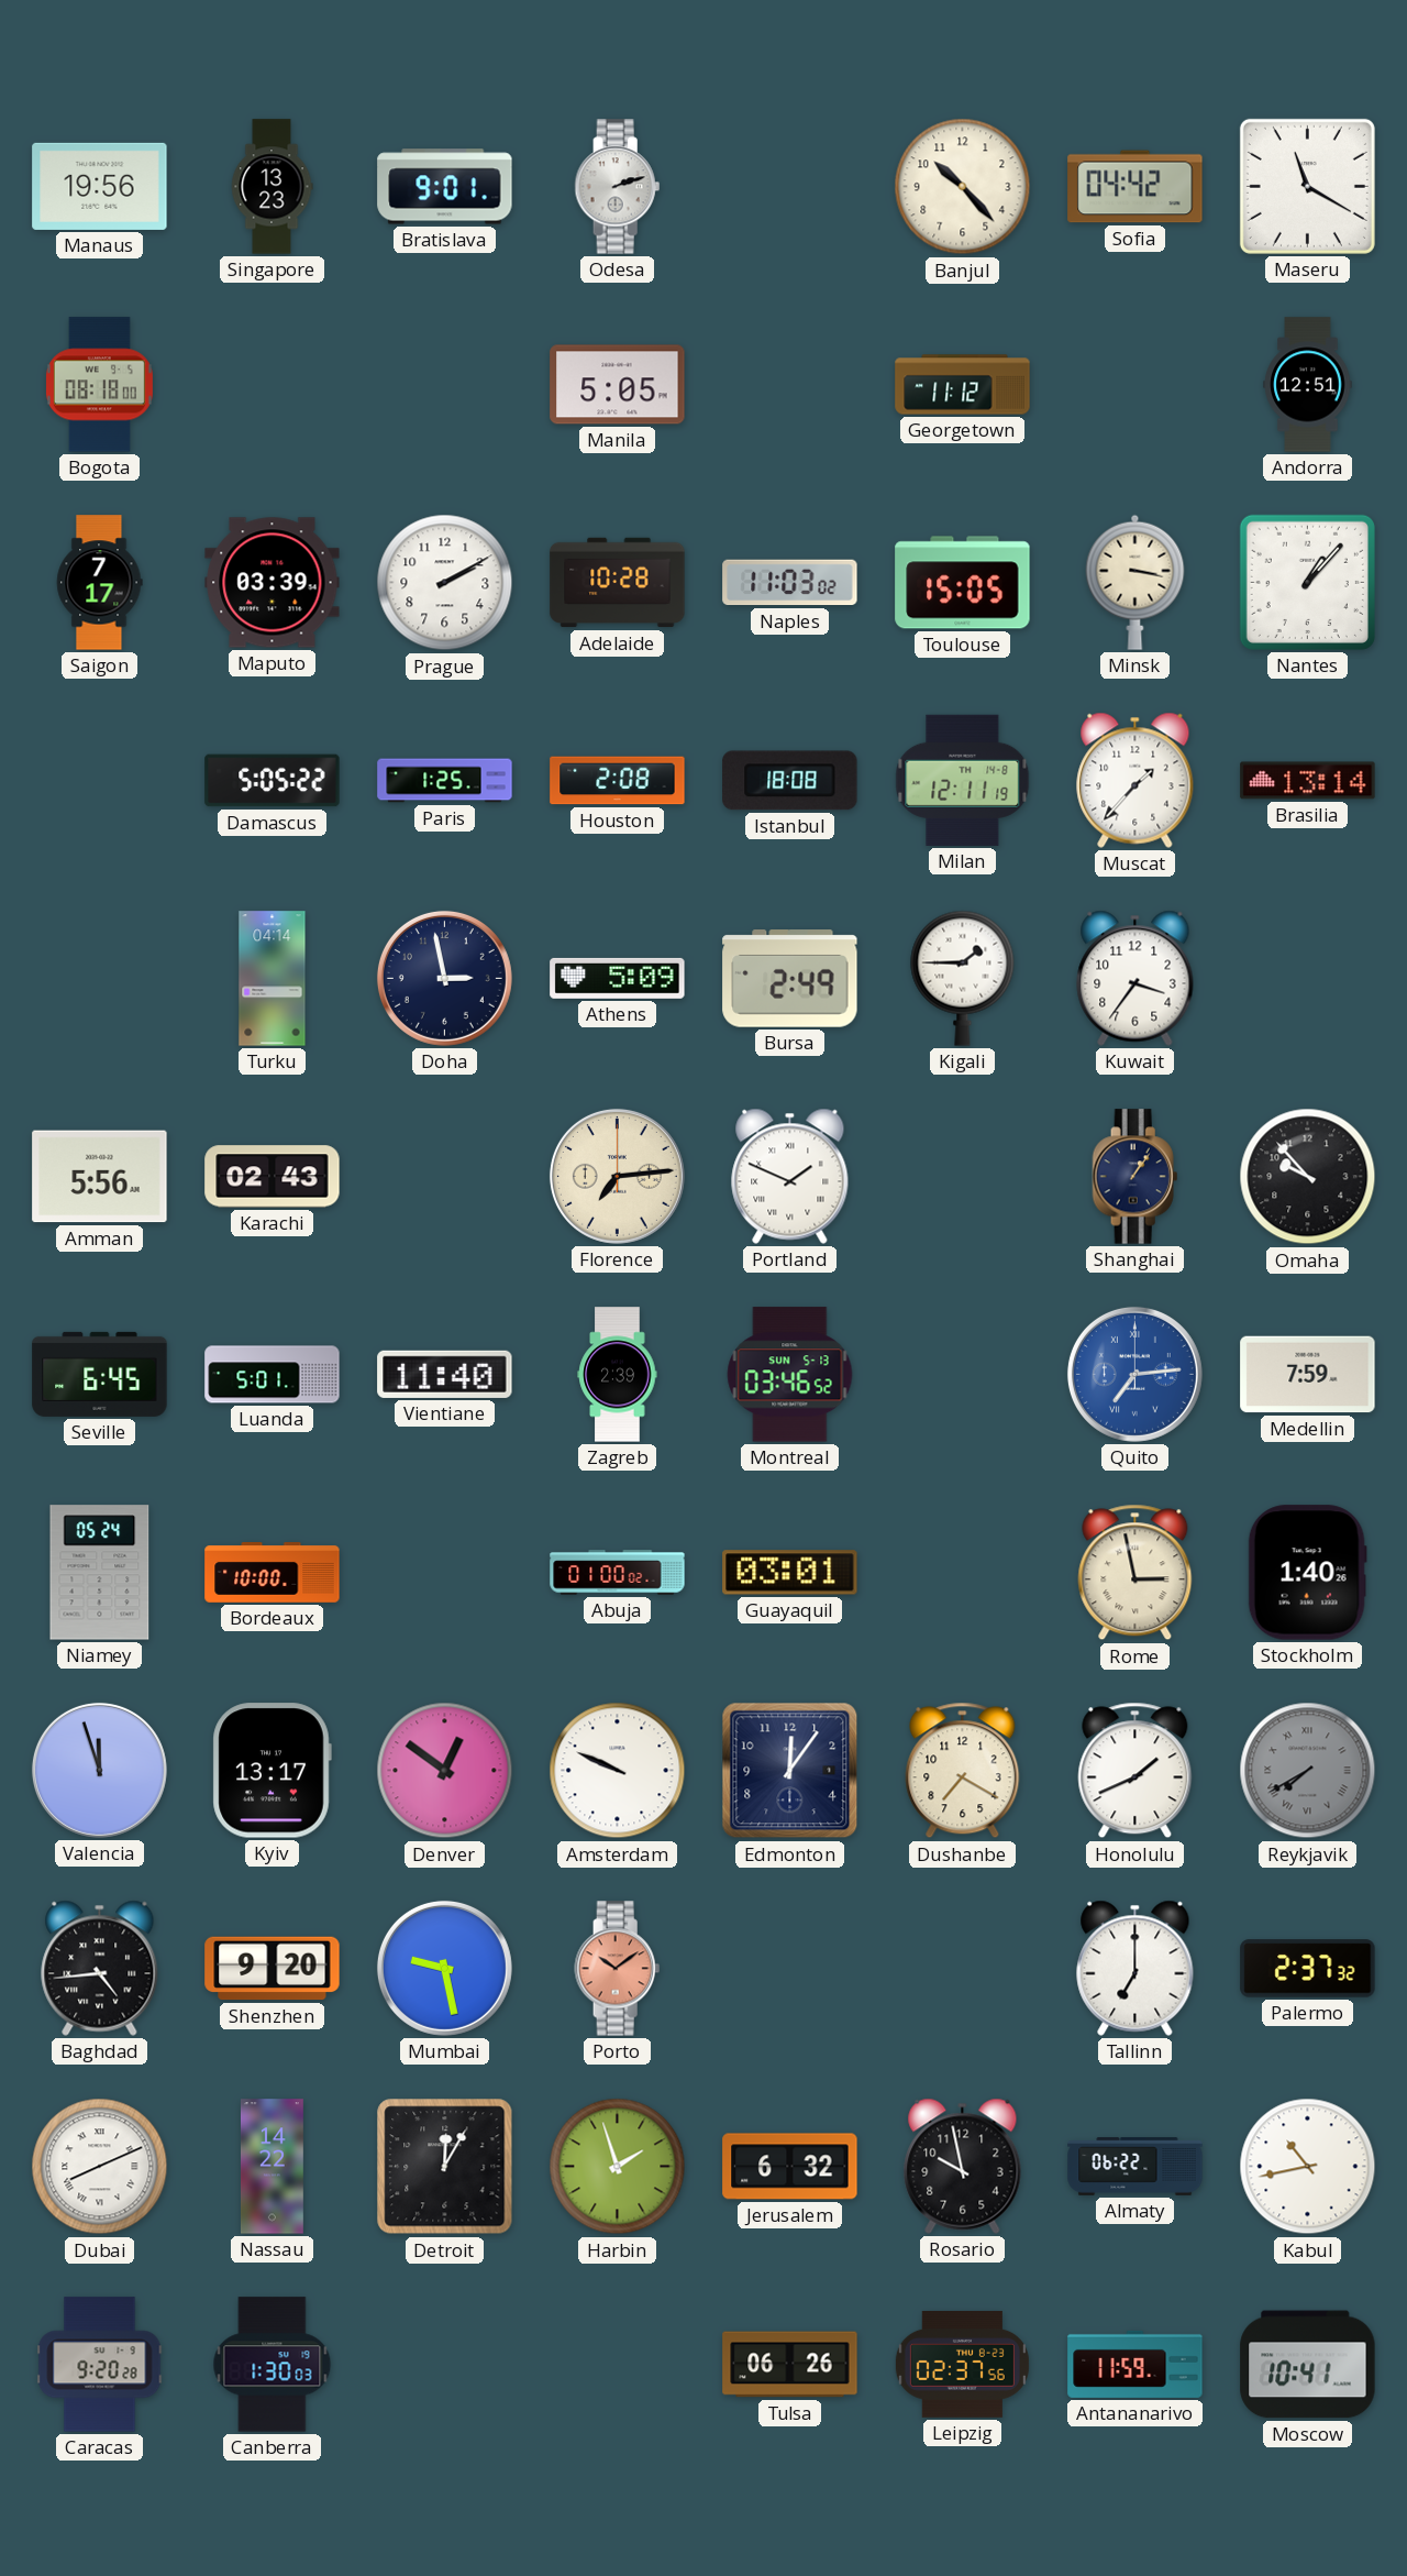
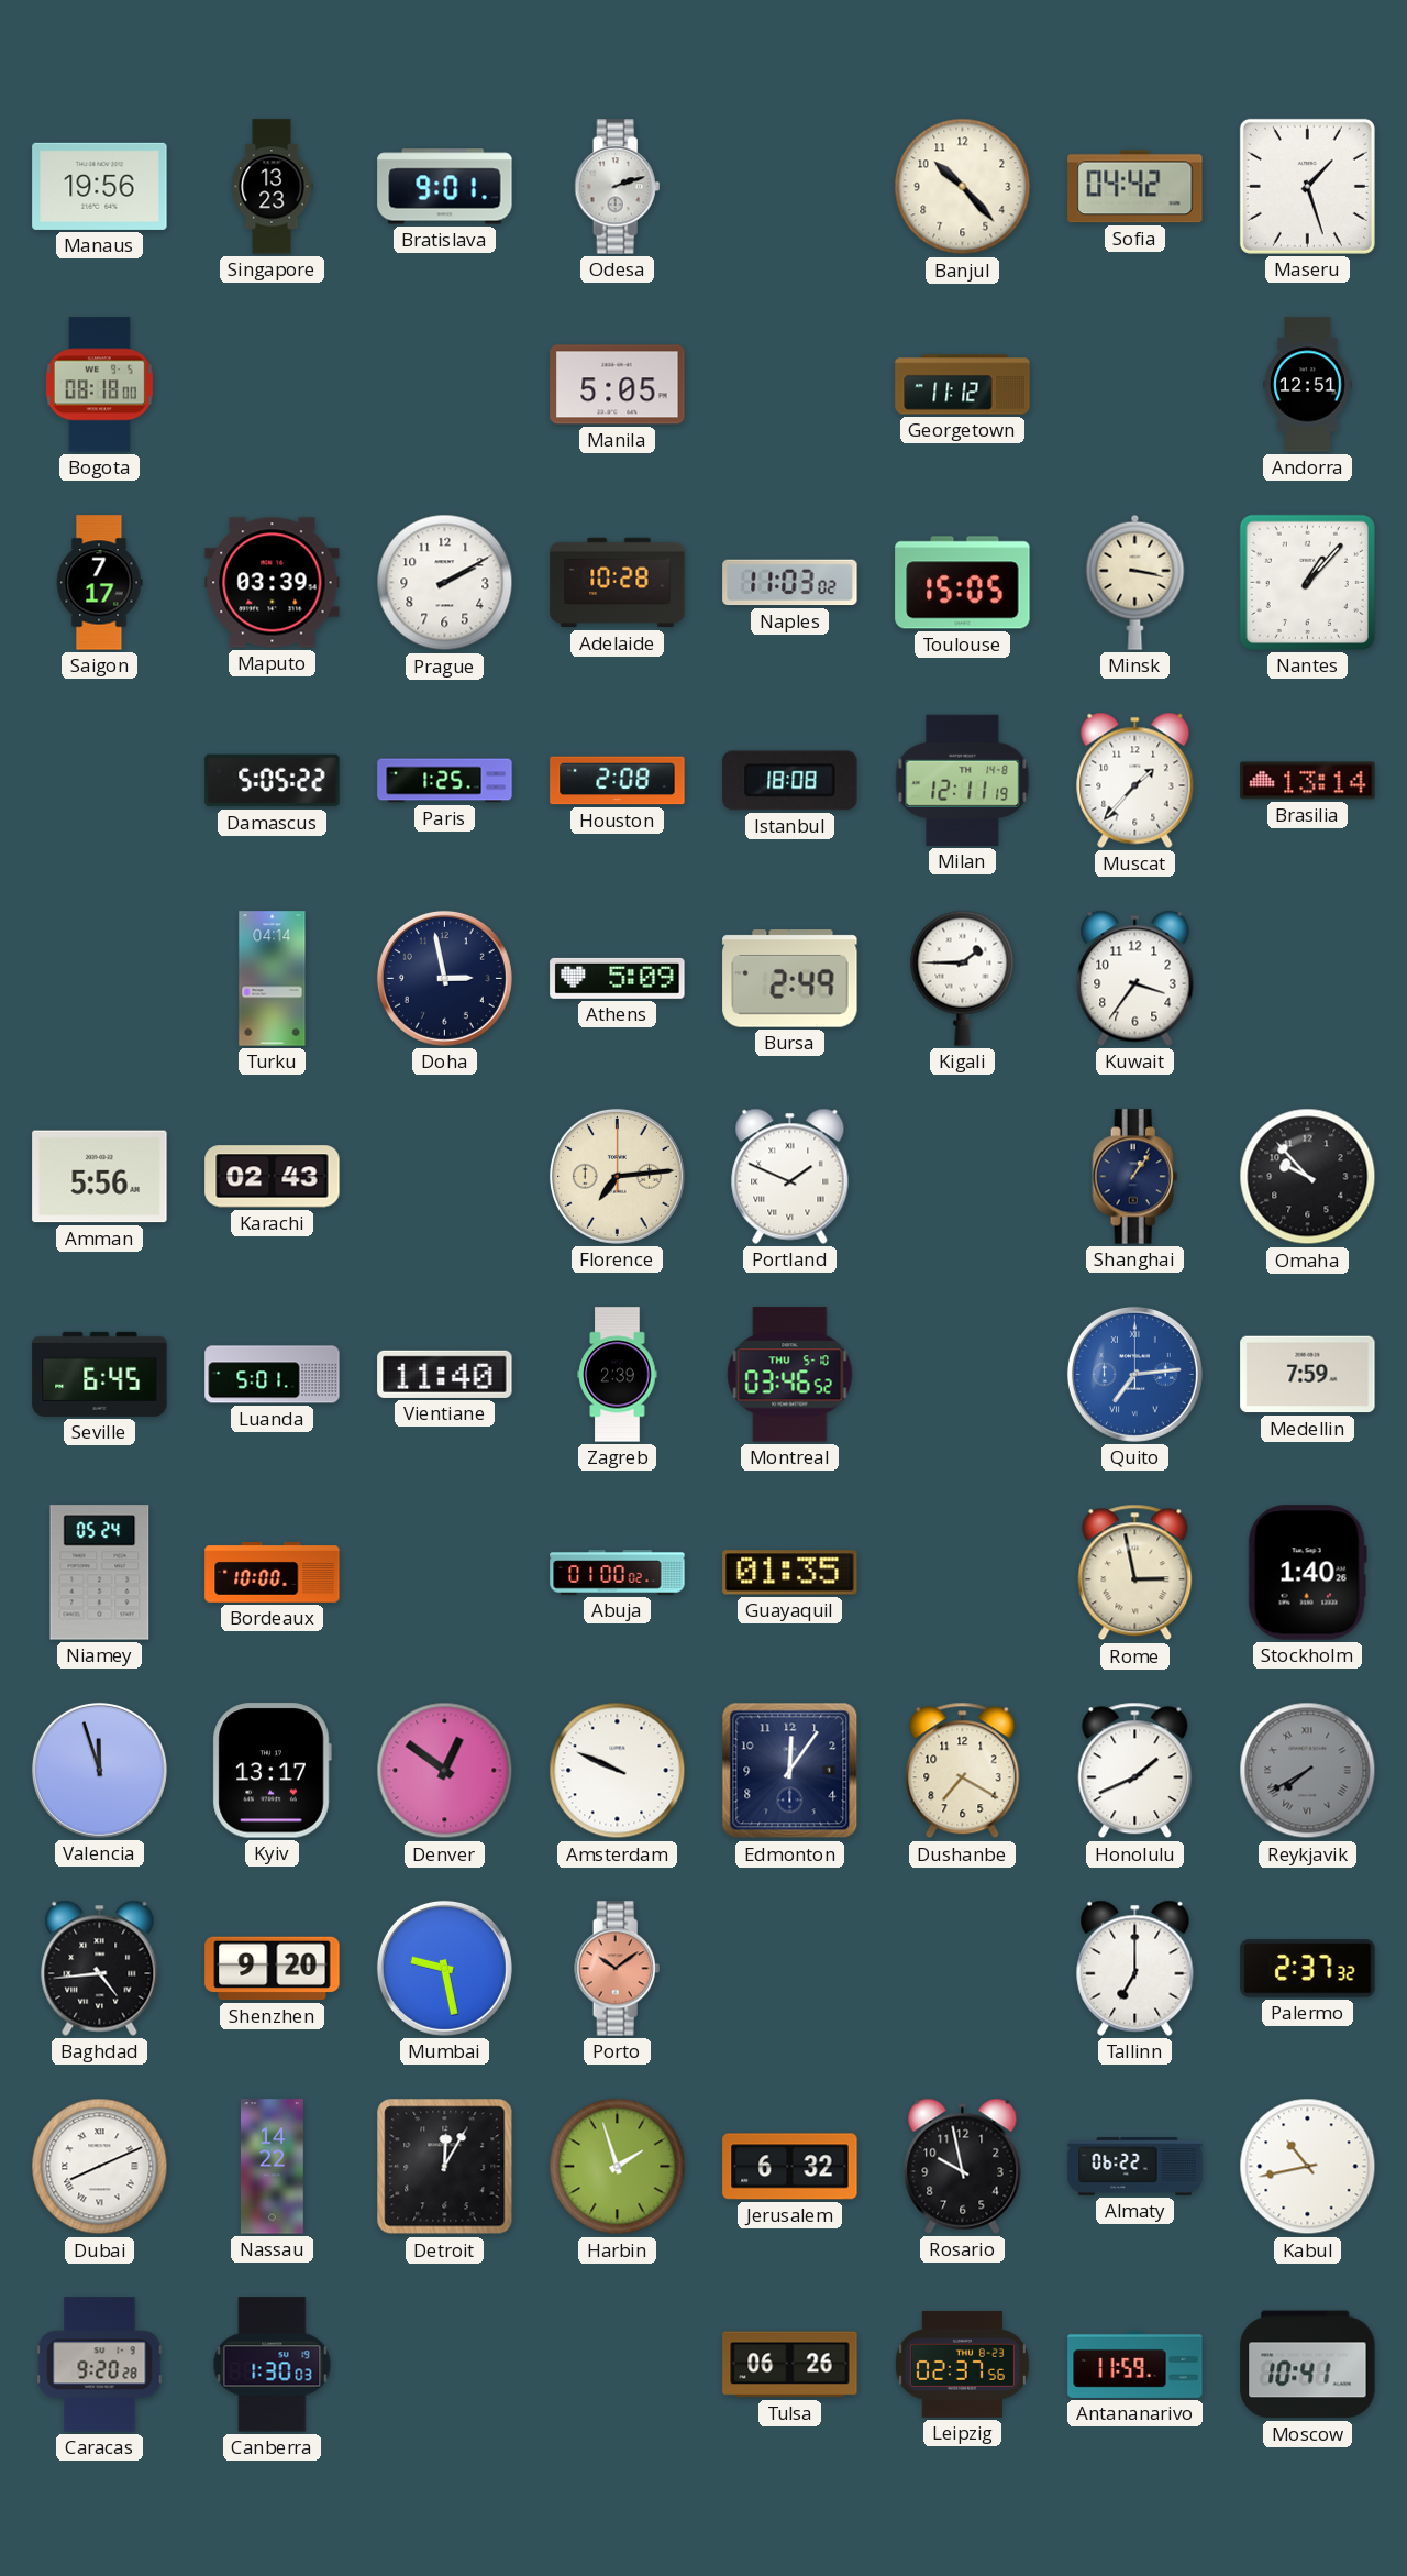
Maseru: 11:20 -> 1:27 (1307, 186)
Montreal date: SUN 5-13 -> THU 5-10 (790, 1375)
Guayaquil: 03:01 -> 01:35 (790, 1573)
